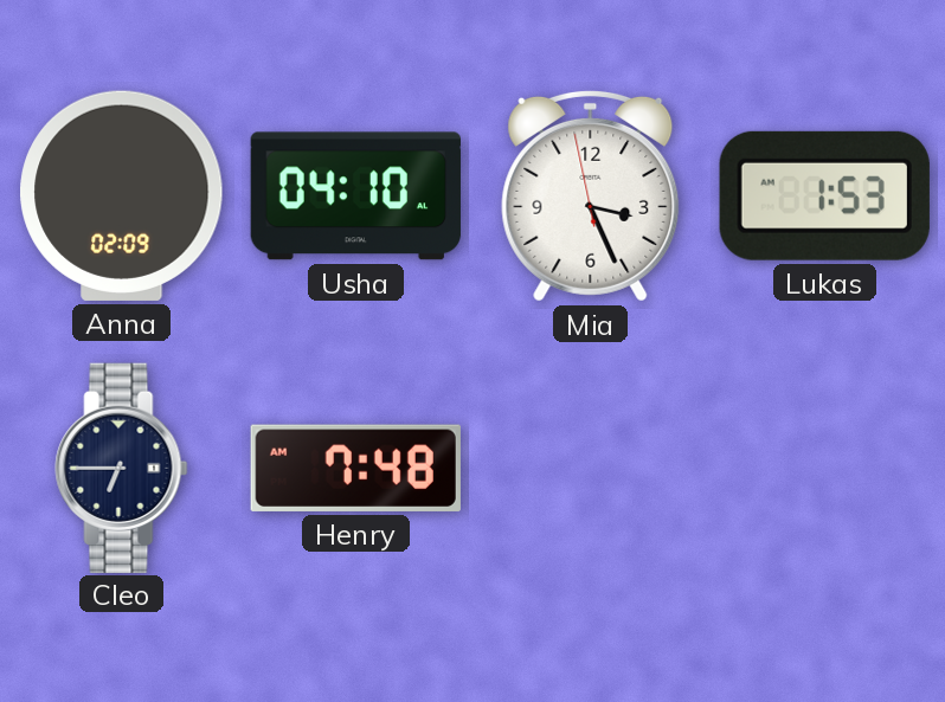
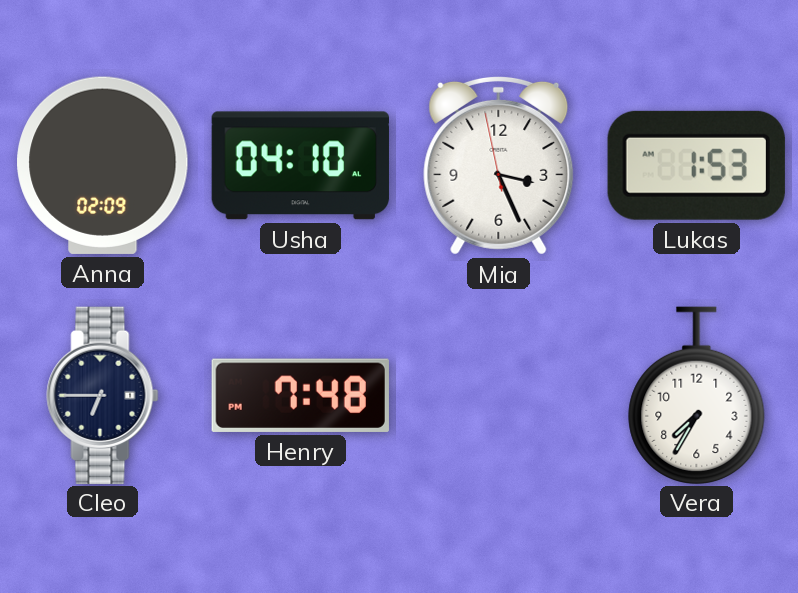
Henry: 7:48 AM -> 7:48 PM (300, 395)
Vera: none -> 7:35 (697, 395)
